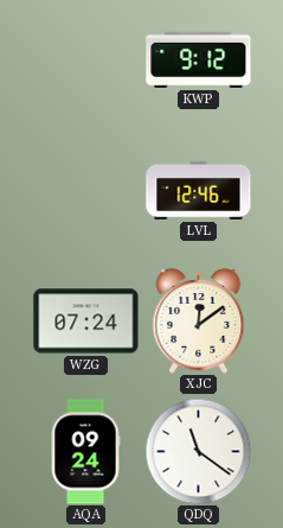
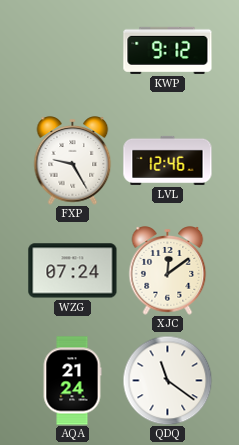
FXP: none -> 9:25 (73, 161)
AQA: 09:24 -> 21:24 (72, 381)
